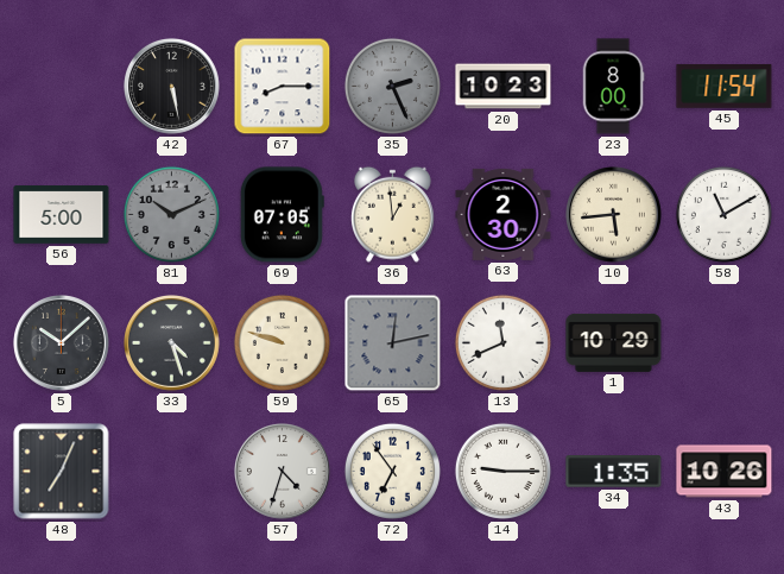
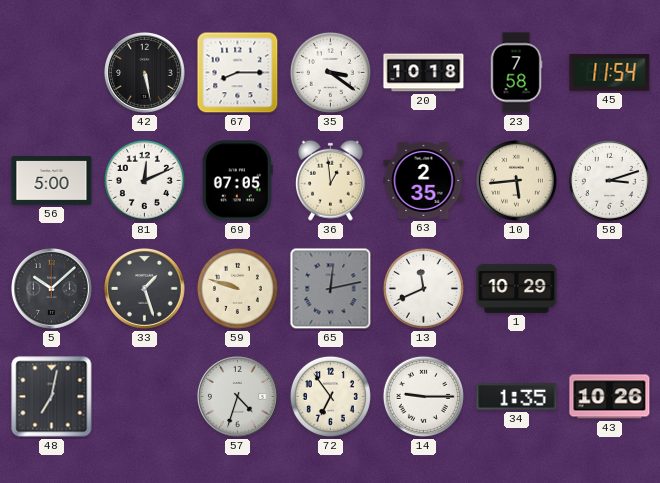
35: 2:26 -> 3:21 (330, 72)
35 dial: grey -> white (330, 72)
20: 10:23 -> 10:18 (424, 73)
23: 8:00 -> 7:58 (516, 73)
81: 10:11 -> 12:11 (144, 180)
81 dial: grey -> white (144, 180)
63: 2:30 -> 2:35 (424, 180)
58: 11:10 -> 3:12 (609, 180)
33: 4:27 -> 1:27 (145, 289)
48: 7:04 -> 7:02 (52, 397)
